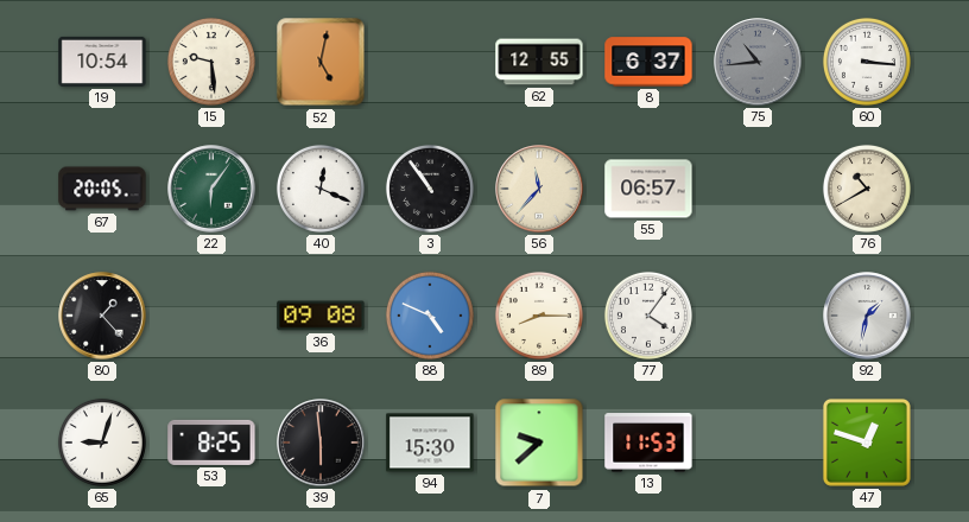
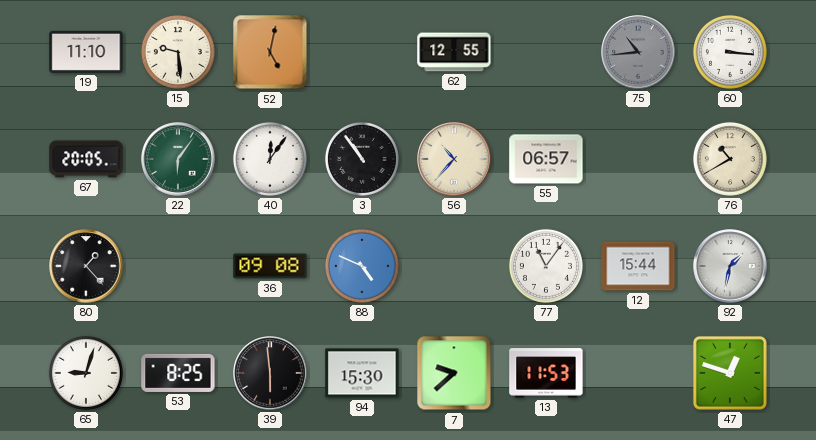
19: 10:54 -> 11:10 (86, 52)
8: 6:37 -> none (648, 62)
40: 12:19 -> 12:06 (270, 159)
56: 11:37 -> 10:37 (454, 159)
89: 8:15 -> none (539, 316)
77: 4:06 -> 11:06 (546, 266)
12: none -> 15:44 (638, 266)
